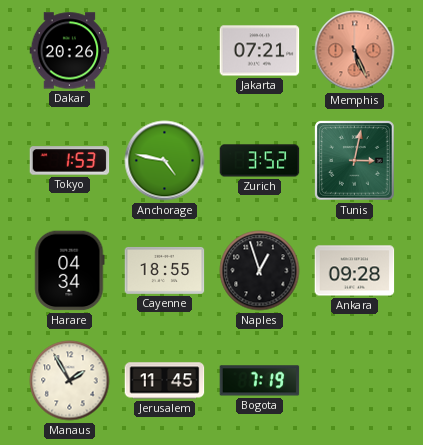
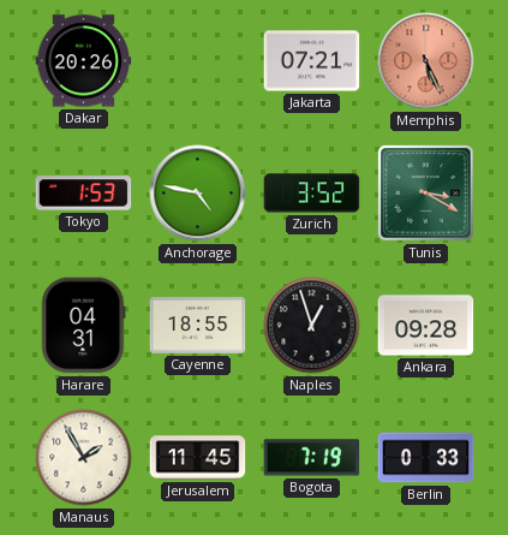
Tunis: 3:02 -> 3:20 (426, 194)
Harare: 04:34 -> 04:31 (84, 326)
Berlin: none -> 0:33 (426, 458)
